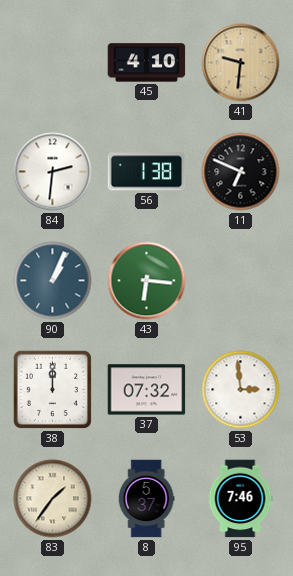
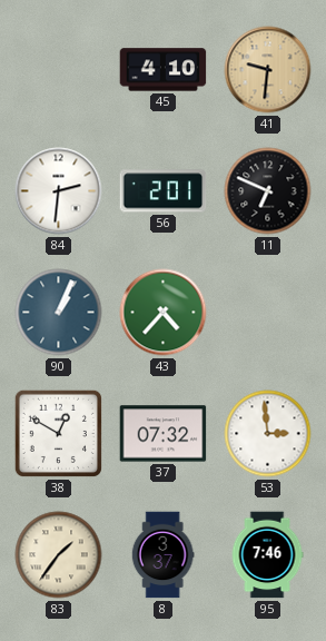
56: 1:38 -> 2:01 (164, 191)
43: 6:16 -> 4:37 (164, 313)
38: 12:00 -> 12:50 (58, 433)
8: 5:37 -> 3:37 (162, 555)
